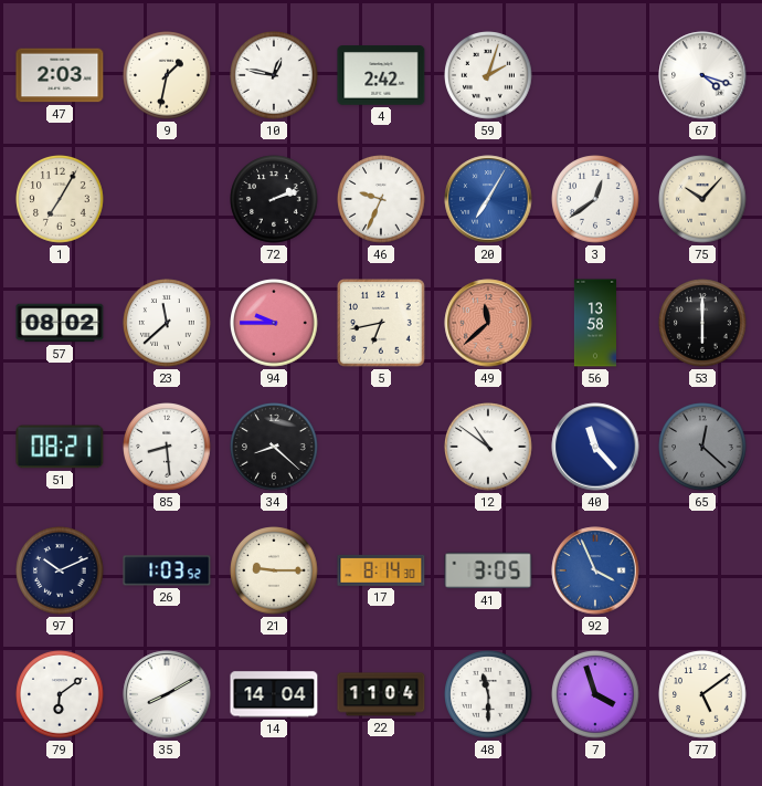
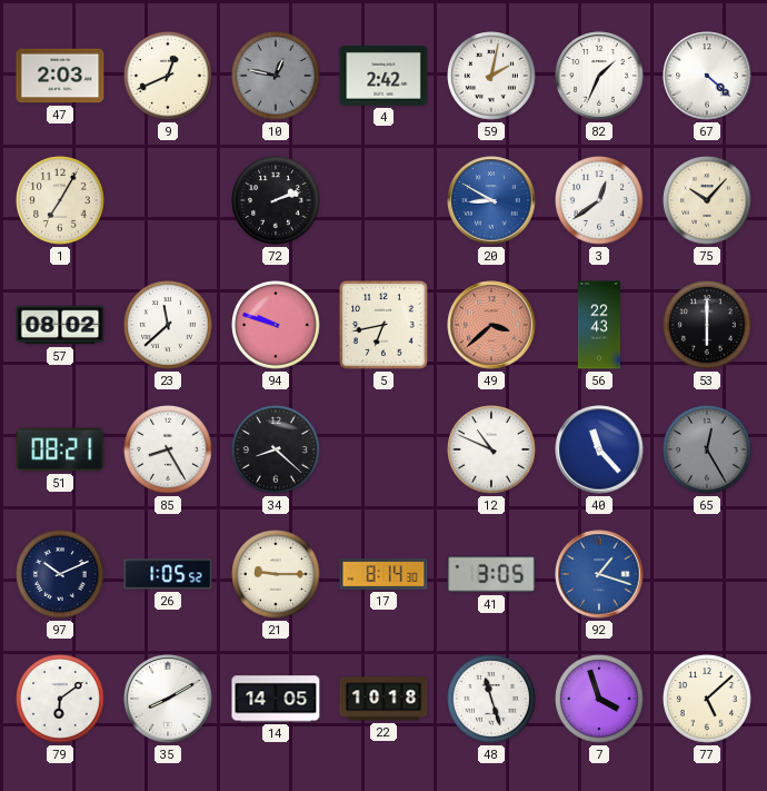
9: 1:32 -> 12:41 (168, 76)
10 dial: white -> grey (276, 76)
59: 2:03 -> 2:02 (491, 76)
82: none -> 1:34 (599, 76)
67: 4:18 -> 4:22 (707, 76)
46: 9:34 -> none (381, 199)
20: 7:05 -> 8:50 (491, 200)
94: 9:45 -> 9:48 (276, 325)
49: 11:38 -> 3:38 (491, 325)
56: 13:58 -> 22:43 (599, 325)
85: 8:29 -> 8:25 (168, 449)
12: 10:51 -> 10:49 (491, 449)
65: 12:22 -> 12:25 (707, 449)
26: 1:03 -> 1:05 (168, 574)
92: 3:56 -> 1:18 (599, 574)
14: 14:04 -> 14:05 (276, 699)
22: 11:04 -> 10:18 (384, 699)
48: 11:30 -> 11:27 (491, 699)
77: 5:09 -> 5:08 (707, 699)
